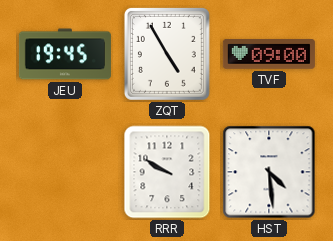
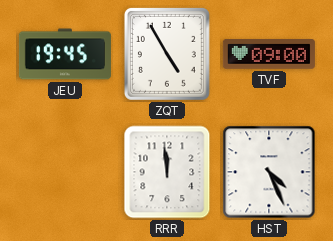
RRR: 9:50 -> 11:59 (167, 172)
HST: 4:29 -> 4:26 (269, 172)
